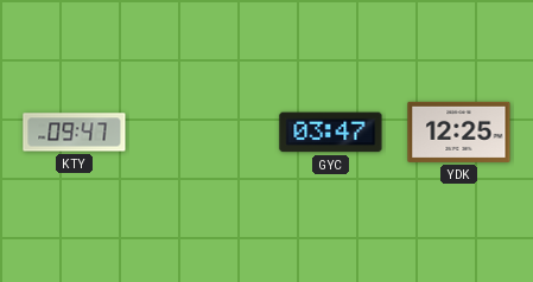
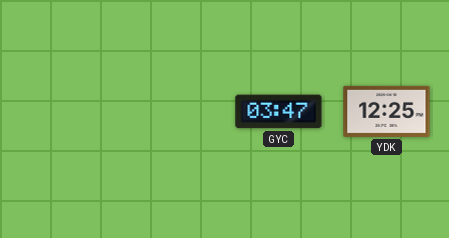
KTY: 09:47 -> none (75, 133)
